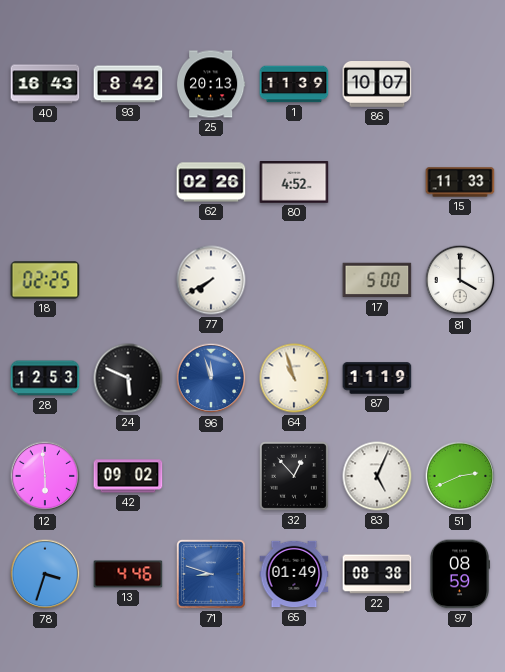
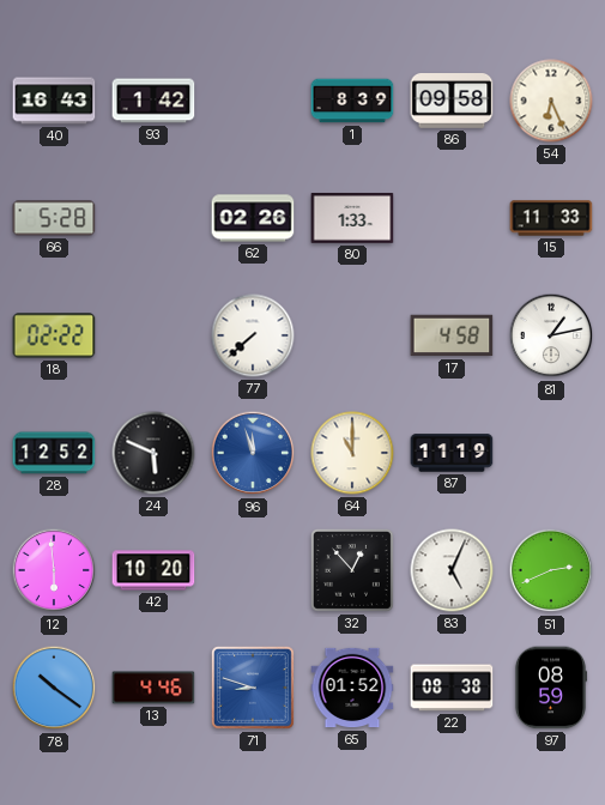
93: 8:42 -> 1:42 (153, 101)
25: 20:13 -> none (211, 84)
1: 11:39 -> 8:39 (352, 101)
86: 10:07 -> 09:58 (452, 102)
54: none -> 6:26 (551, 101)
66: none -> 5:28 (54, 218)
80: 4:52 -> 1:33 (352, 218)
18: 02:25 -> 02:22 (54, 335)
77: 7:40 -> 7:38 (253, 335)
17: 5:00 -> 4:58 (452, 335)
81: 4:00 -> 1:13 (551, 335)
28: 12:53 -> 12:52 (54, 453)
64: 10:57 -> 11:00 (352, 453)
42: 09:02 -> 10:20 (153, 570)
78: 3:33 -> 10:21 (54, 688)
65: 01:49 -> 01:52 (352, 688)
